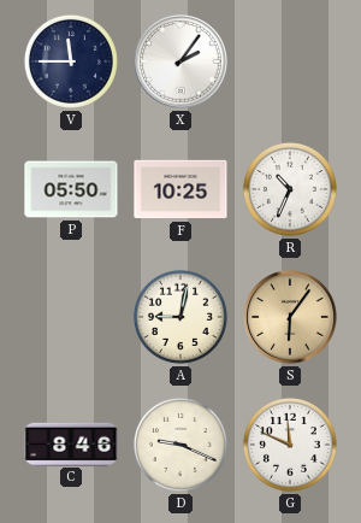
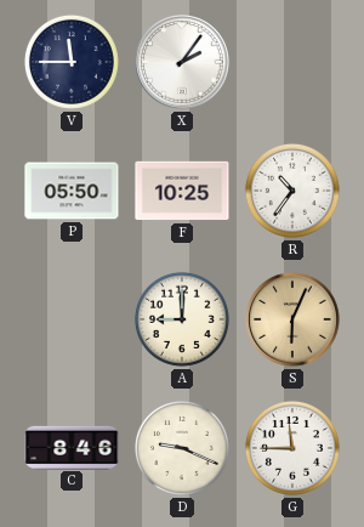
R: 10:34 -> 10:36 (292, 191)
A: 9:02 -> 9:00 (182, 319)
S: 6:06 -> 6:04 (292, 319)
G: 11:49 -> 11:45 (292, 448)
